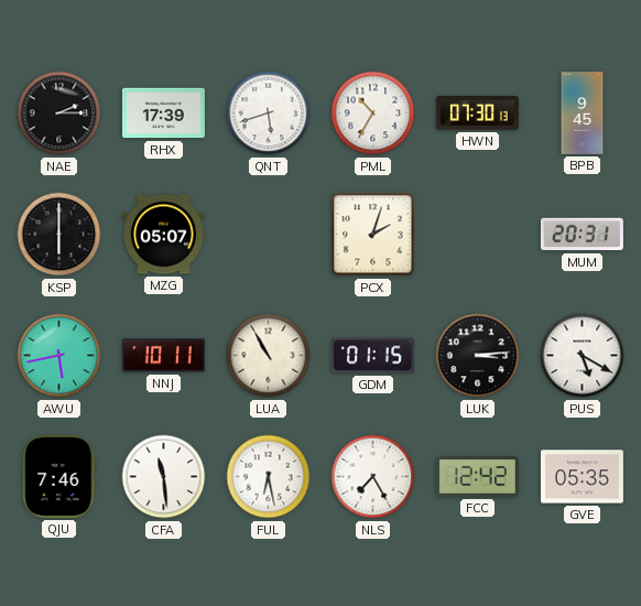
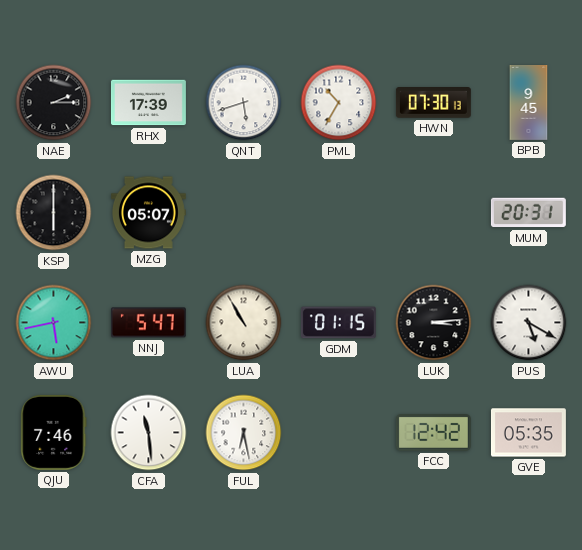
PCX: 2:03 -> none (373, 235)
NNJ: 10:11 -> 5:47 (148, 323)
NLS: 7:25 -> none (373, 477)
